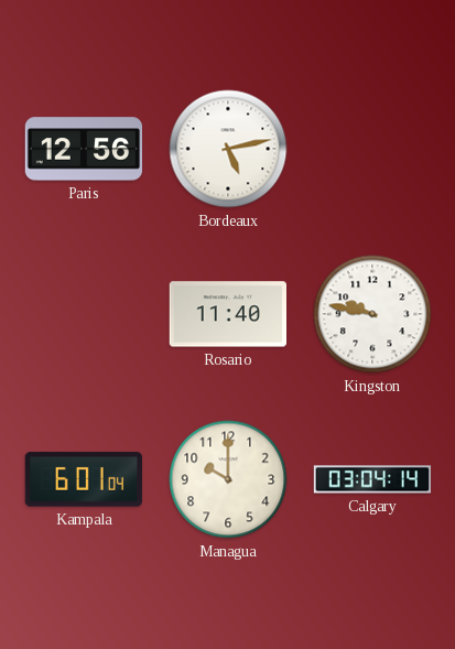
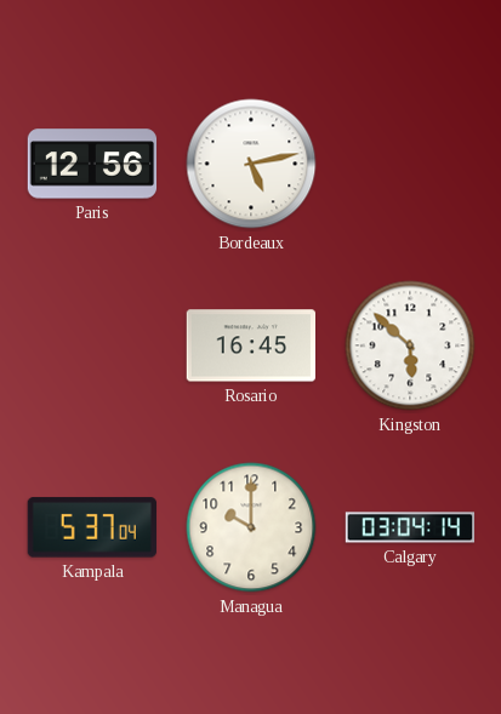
Rosario: 11:40 -> 16:45 (250, 345)
Kingston: 9:47 -> 5:52 (410, 345)
Kampala: 6:01 -> 5:37 (92, 527)
